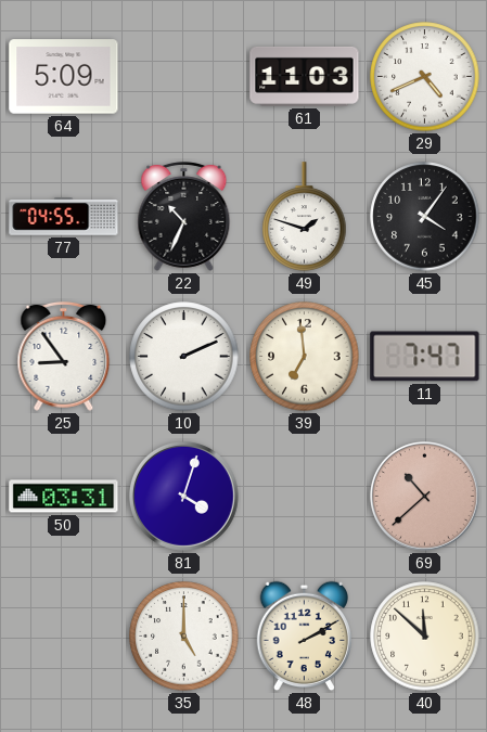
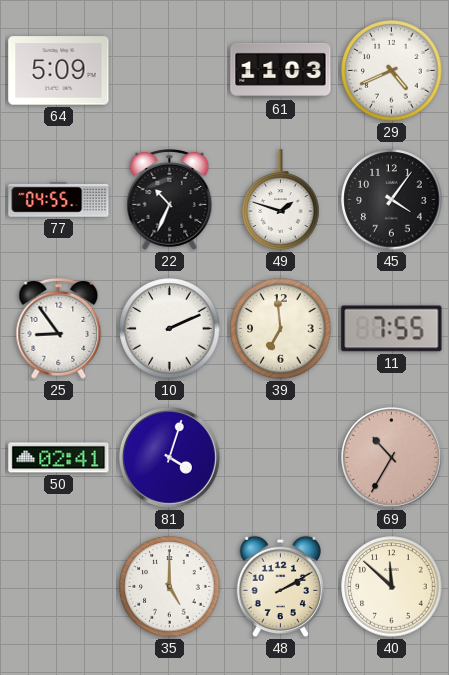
11: 7:47 -> 7:55 (392, 329)
50: 03:31 -> 02:41 (59, 458)
69: 10:38 -> 10:35 (391, 457)
